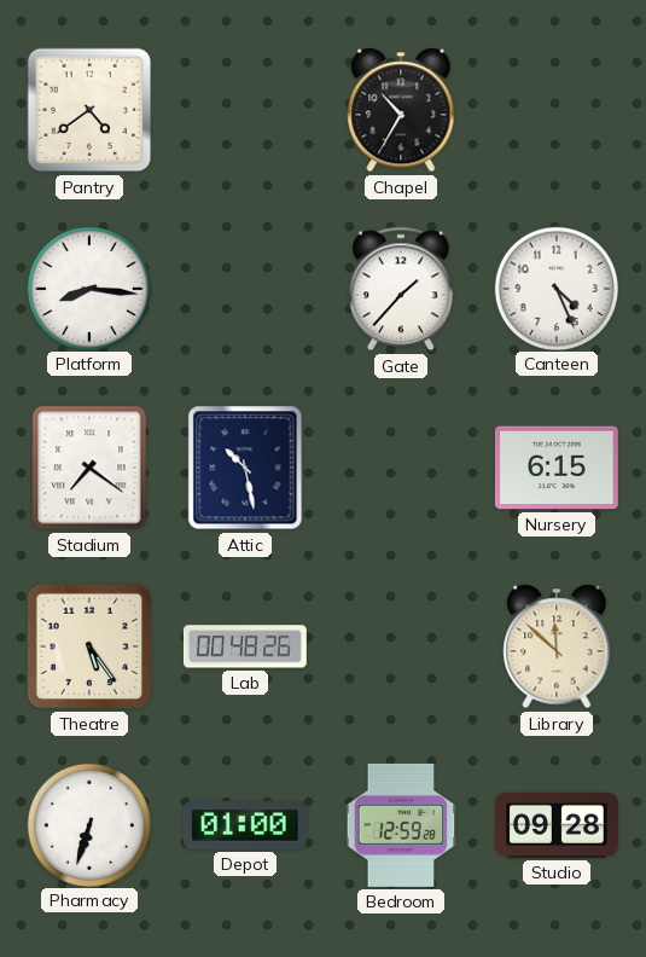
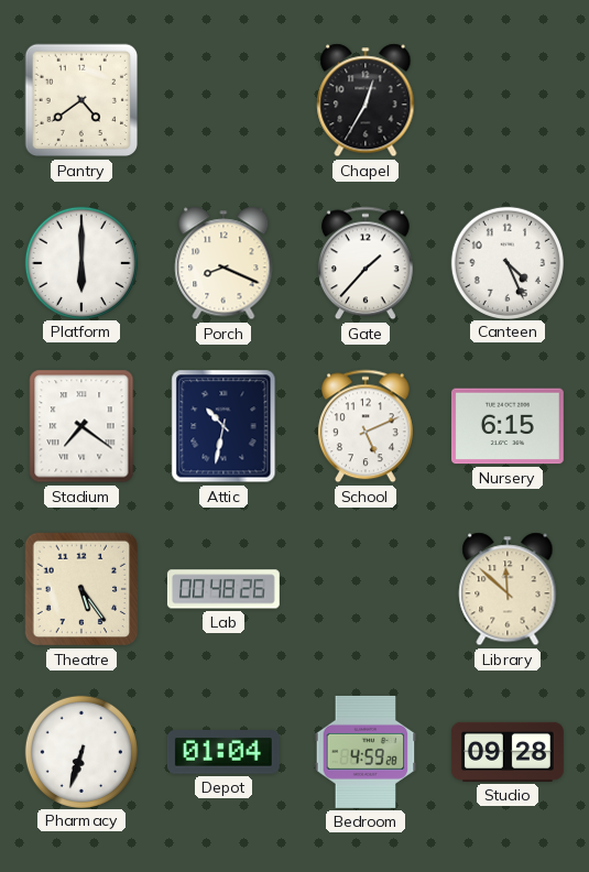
Chapel: 10:35 -> 12:35 (366, 100)
Platform: 8:16 -> 6:00 (80, 262)
Porch: none -> 8:19 (223, 263)
Attic: 10:28 -> 10:32 (223, 426)
School: none -> 5:11 (366, 426)
Depot: 01:00 -> 01:04 (223, 752)
Bedroom: 12:59 -> 4:59 (366, 752)
